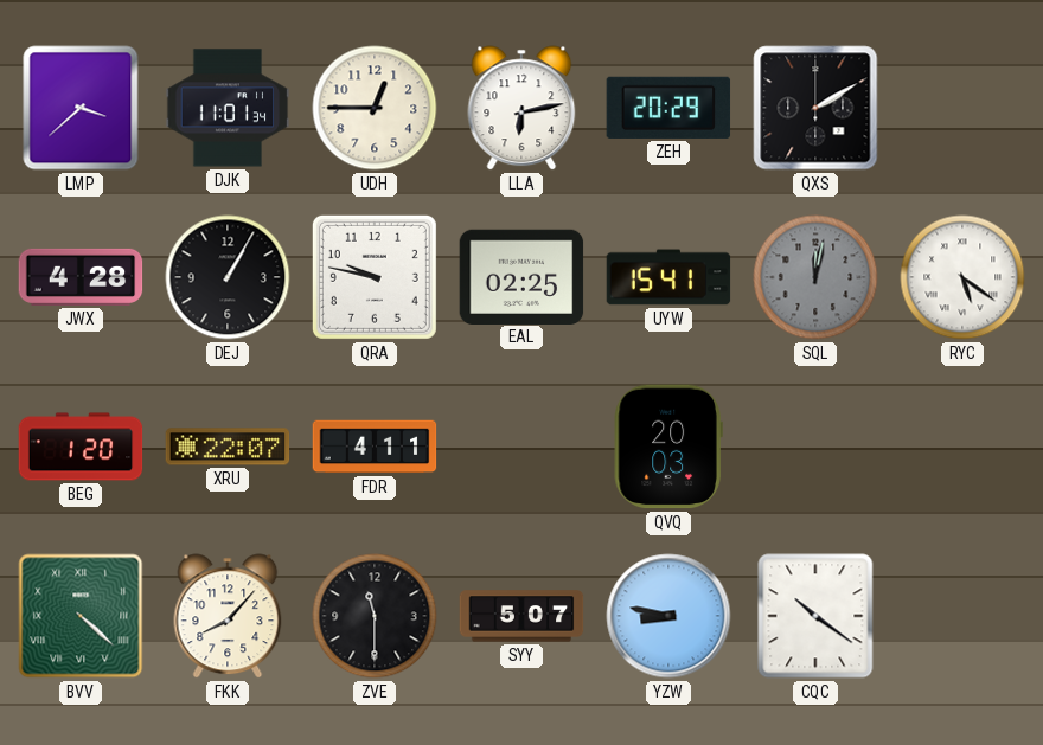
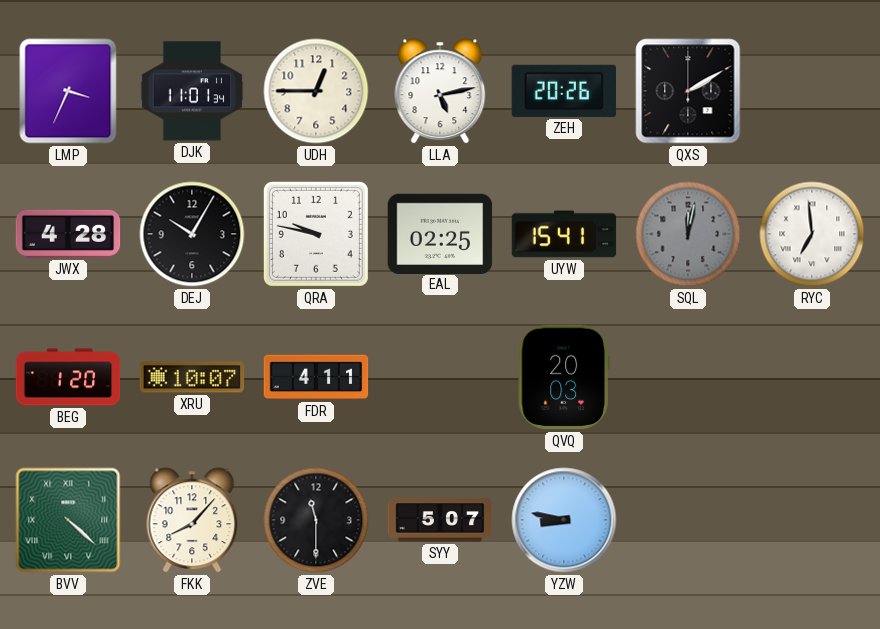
LMP: 3:38 -> 3:34 (68, 91)
LLA: 6:13 -> 5:13 (440, 91)
ZEH: 20:29 -> 20:26 (564, 91)
DEJ: 1:05 -> 10:05 (192, 234)
RYC: 5:21 -> 6:59 (812, 234)
XRU: 22:07 -> 10:07 (192, 377)
CQC: 10:21 -> none (815, 616)
